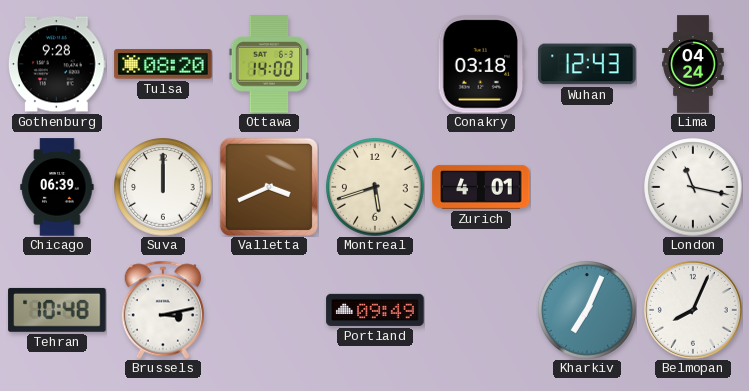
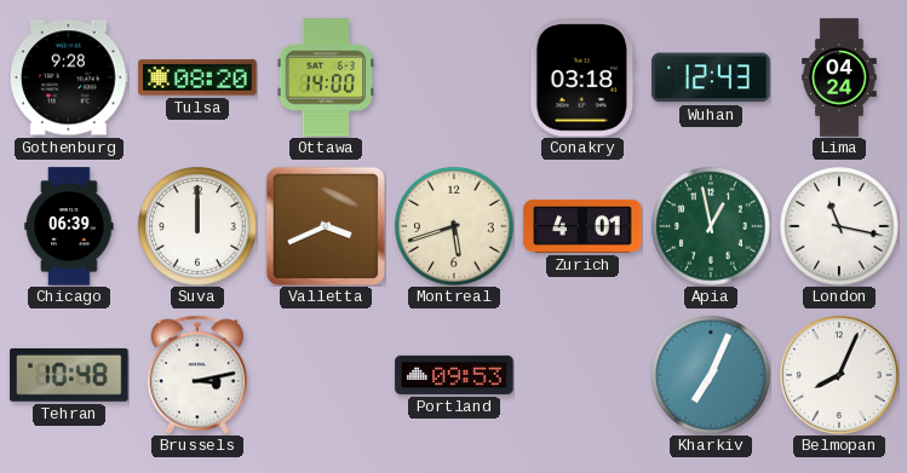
Apia: none -> 12:58 (711, 226)
Portland: 09:49 -> 09:53 (454, 375)
